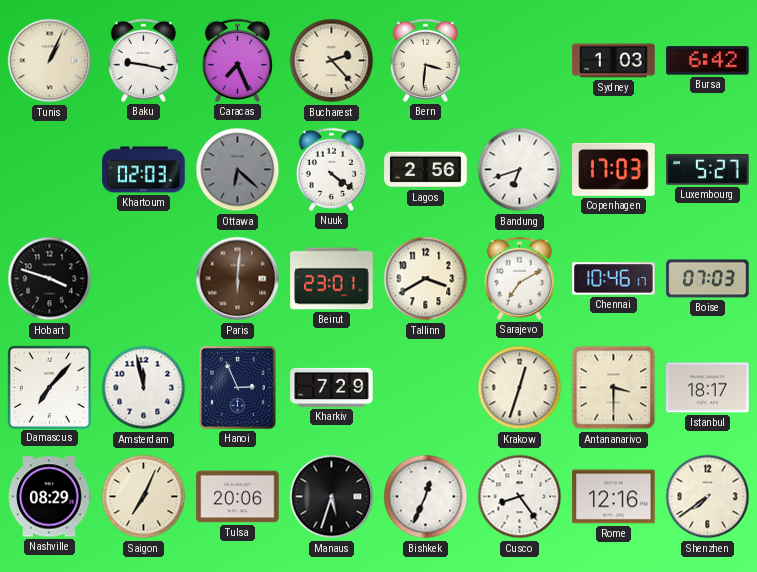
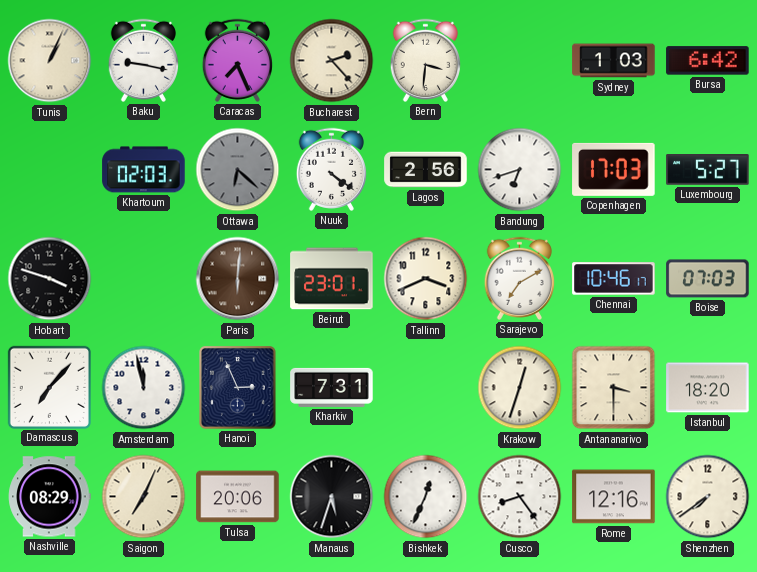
Tallinn: 3:40 -> 3:41 (426, 279)
Kharkiv: 7:29 -> 7:31 (332, 387)
Istanbul: 18:17 -> 18:20 (708, 388)
